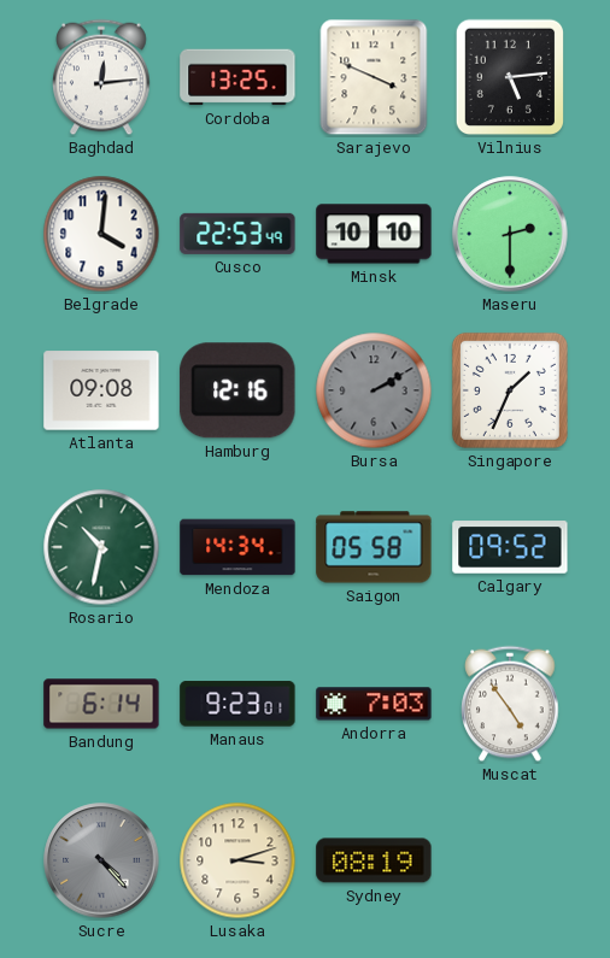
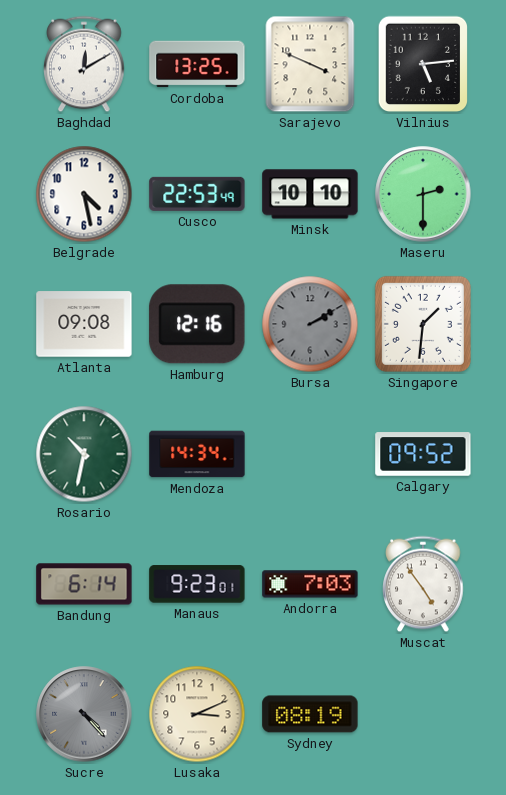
Baghdad: 12:14 -> 12:10 (84, 64)
Belgrade: 4:01 -> 4:28 (84, 194)
Singapore: 1:34 -> 1:31 (423, 324)
Saigon: 05:58 -> none (374, 547)
Lusaka: 3:12 -> 3:11 (197, 714)
